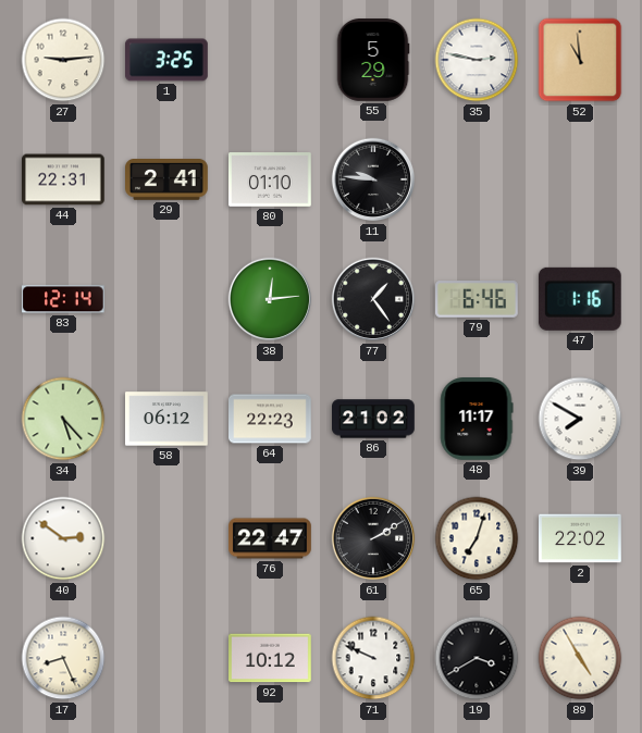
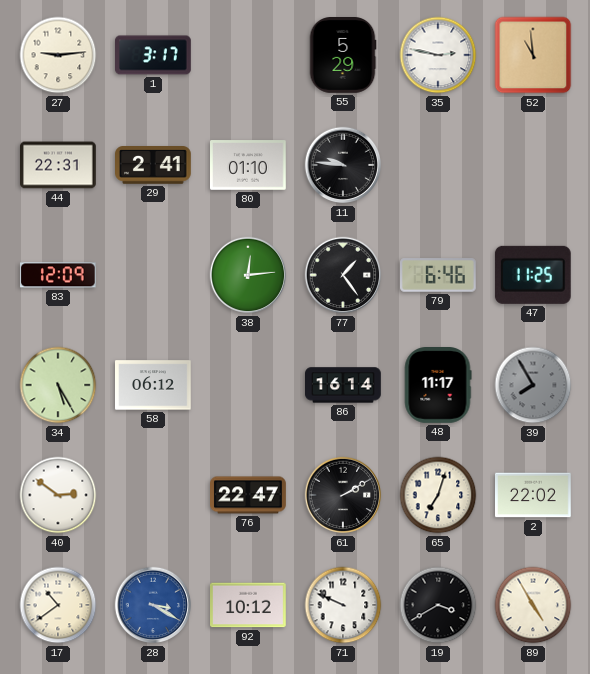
1: 3:25 -> 3:17 (154, 55)
83: 12:14 -> 12:09 (58, 275)
47: 1:16 -> 11:25 (533, 275)
34: 5:23 -> 5:25 (58, 385)
64: 22:23 -> none (271, 419)
86: 21:02 -> 16:14 (344, 385)
39: 7:50 -> 7:55 (533, 385)
39 dial: white -> grey (533, 385)
17: 8:26 -> 10:39 (58, 605)
28: none -> 3:20 (153, 605)
